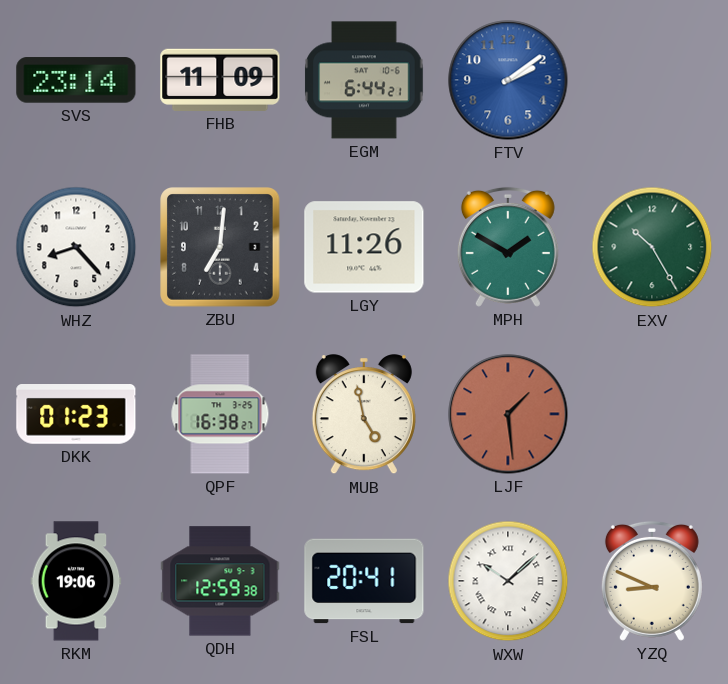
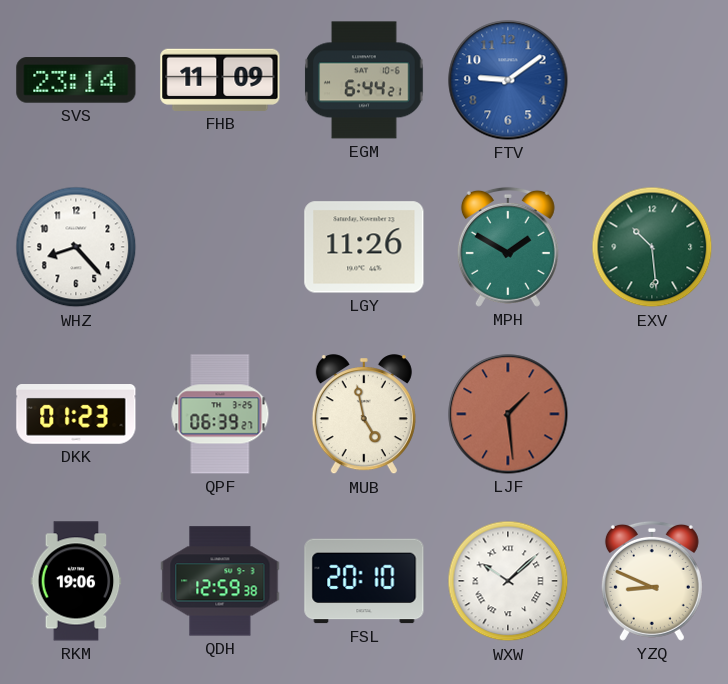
FTV: 2:09 -> 9:09 (508, 80)
ZBU: 7:01 -> none (220, 247)
EXV: 10:25 -> 10:29 (652, 247)
QPF: 16:38 -> 06:39 (220, 414)
FSL: 20:41 -> 20:10 (364, 581)
